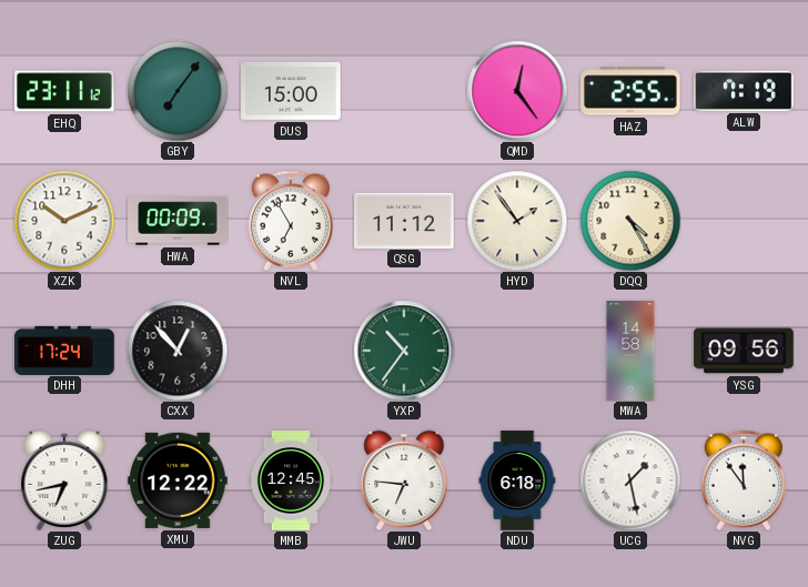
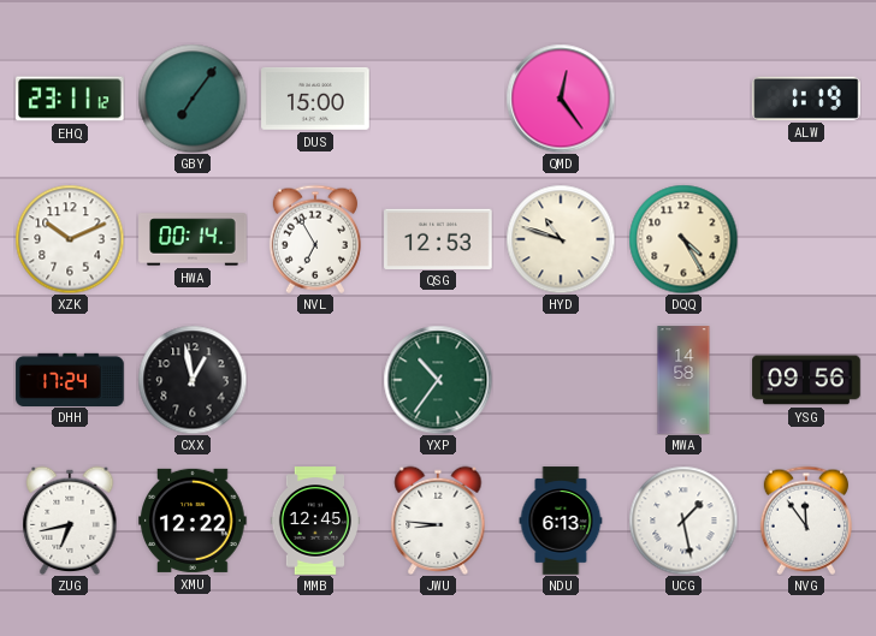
HAZ: 2:55 -> none (630, 91)
ALW: 7:19 -> 1:19 (806, 99)
HWA: 00:09 -> 00:14 (193, 239)
QSG: 11:12 -> 12:53 (438, 238)
HYD: 1:54 -> 10:48 (561, 239)
CXX: 12:53 -> 12:58 (193, 380)
JWU: 6:46 -> 8:46 (438, 521)
NDU: 6:18 -> 6:13 (561, 521)
